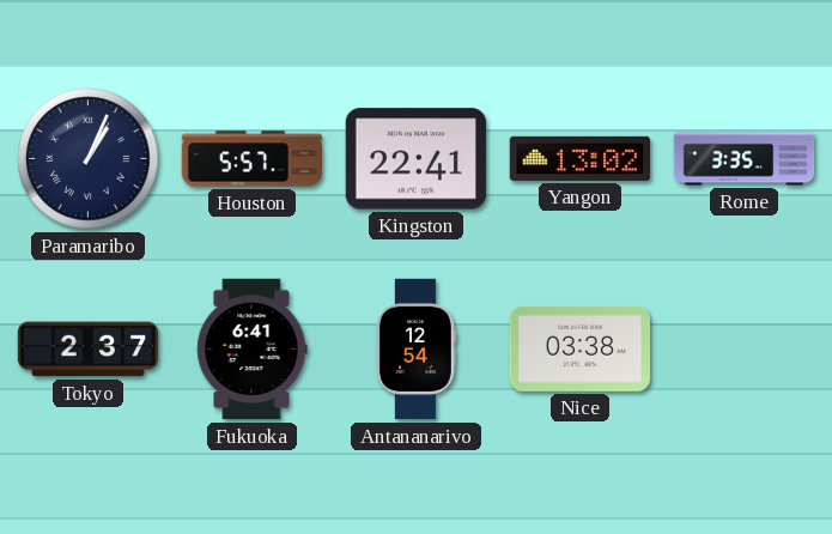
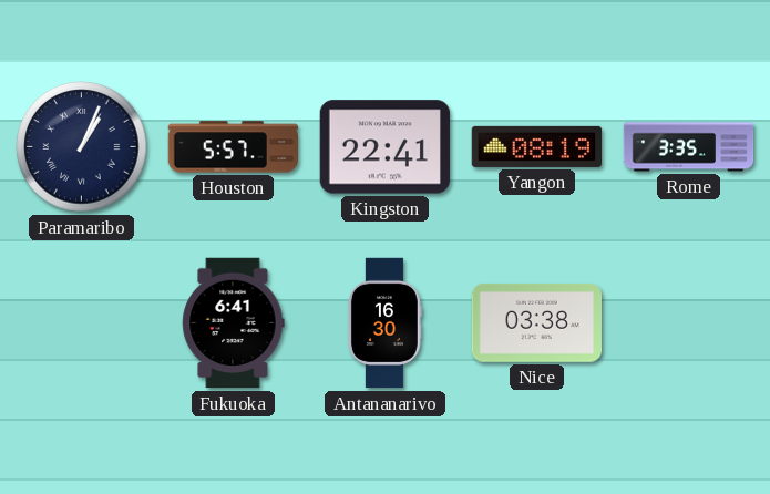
Yangon: 13:02 -> 08:19 (537, 146)
Tokyo: 2:37 -> none (89, 350)
Antananarivo: 12:54 -> 16:30 (384, 323)
